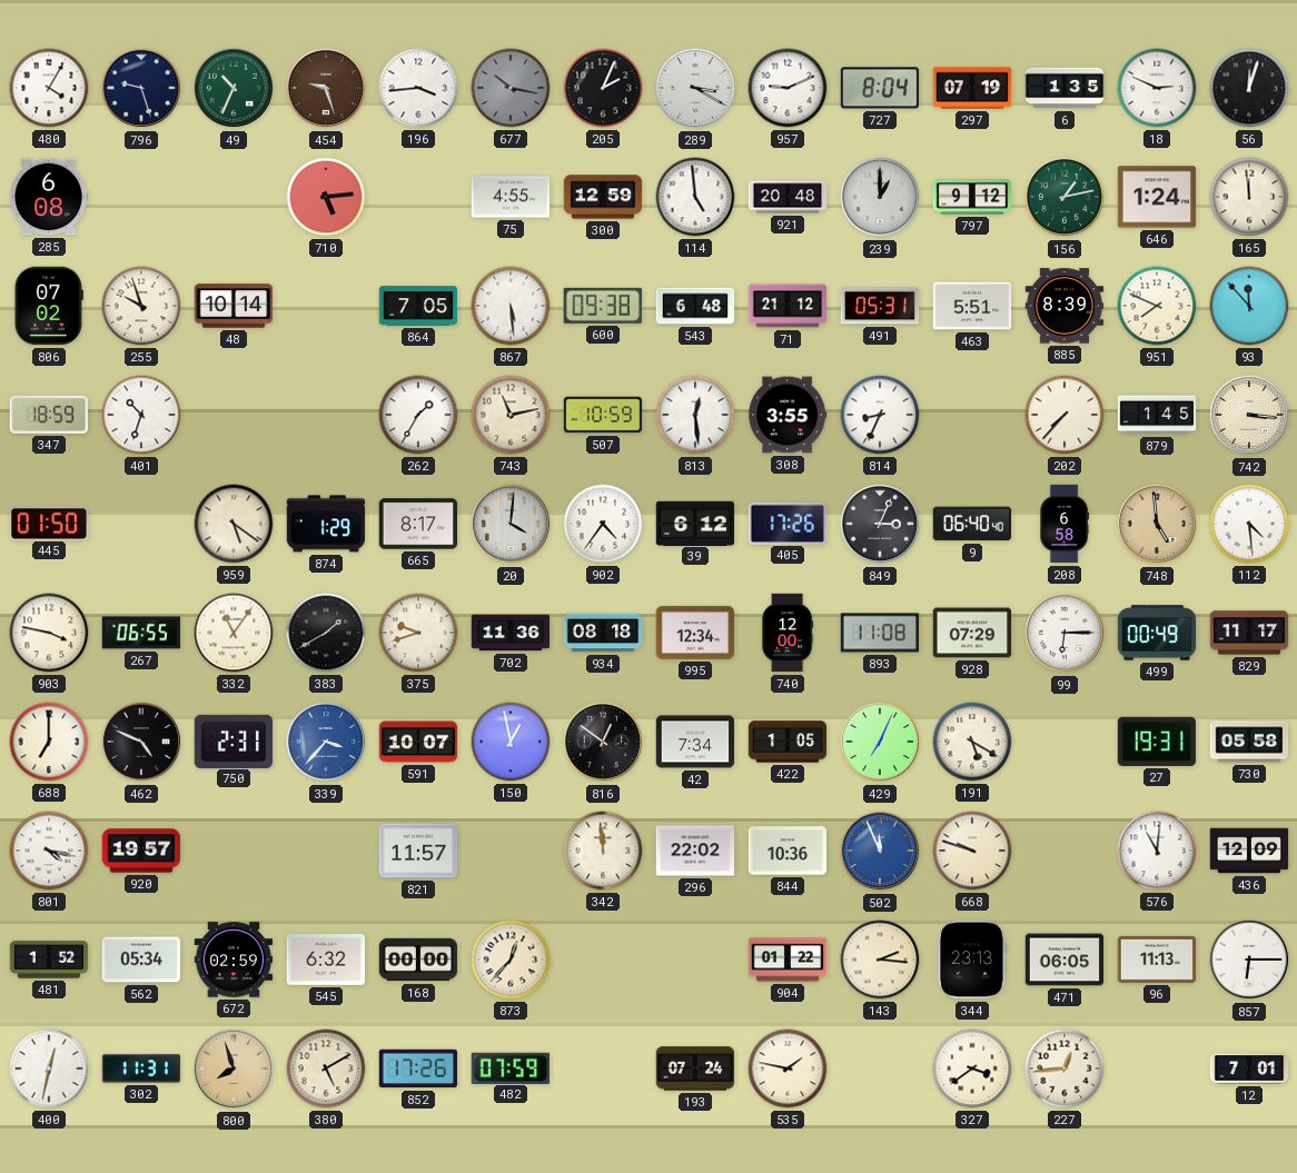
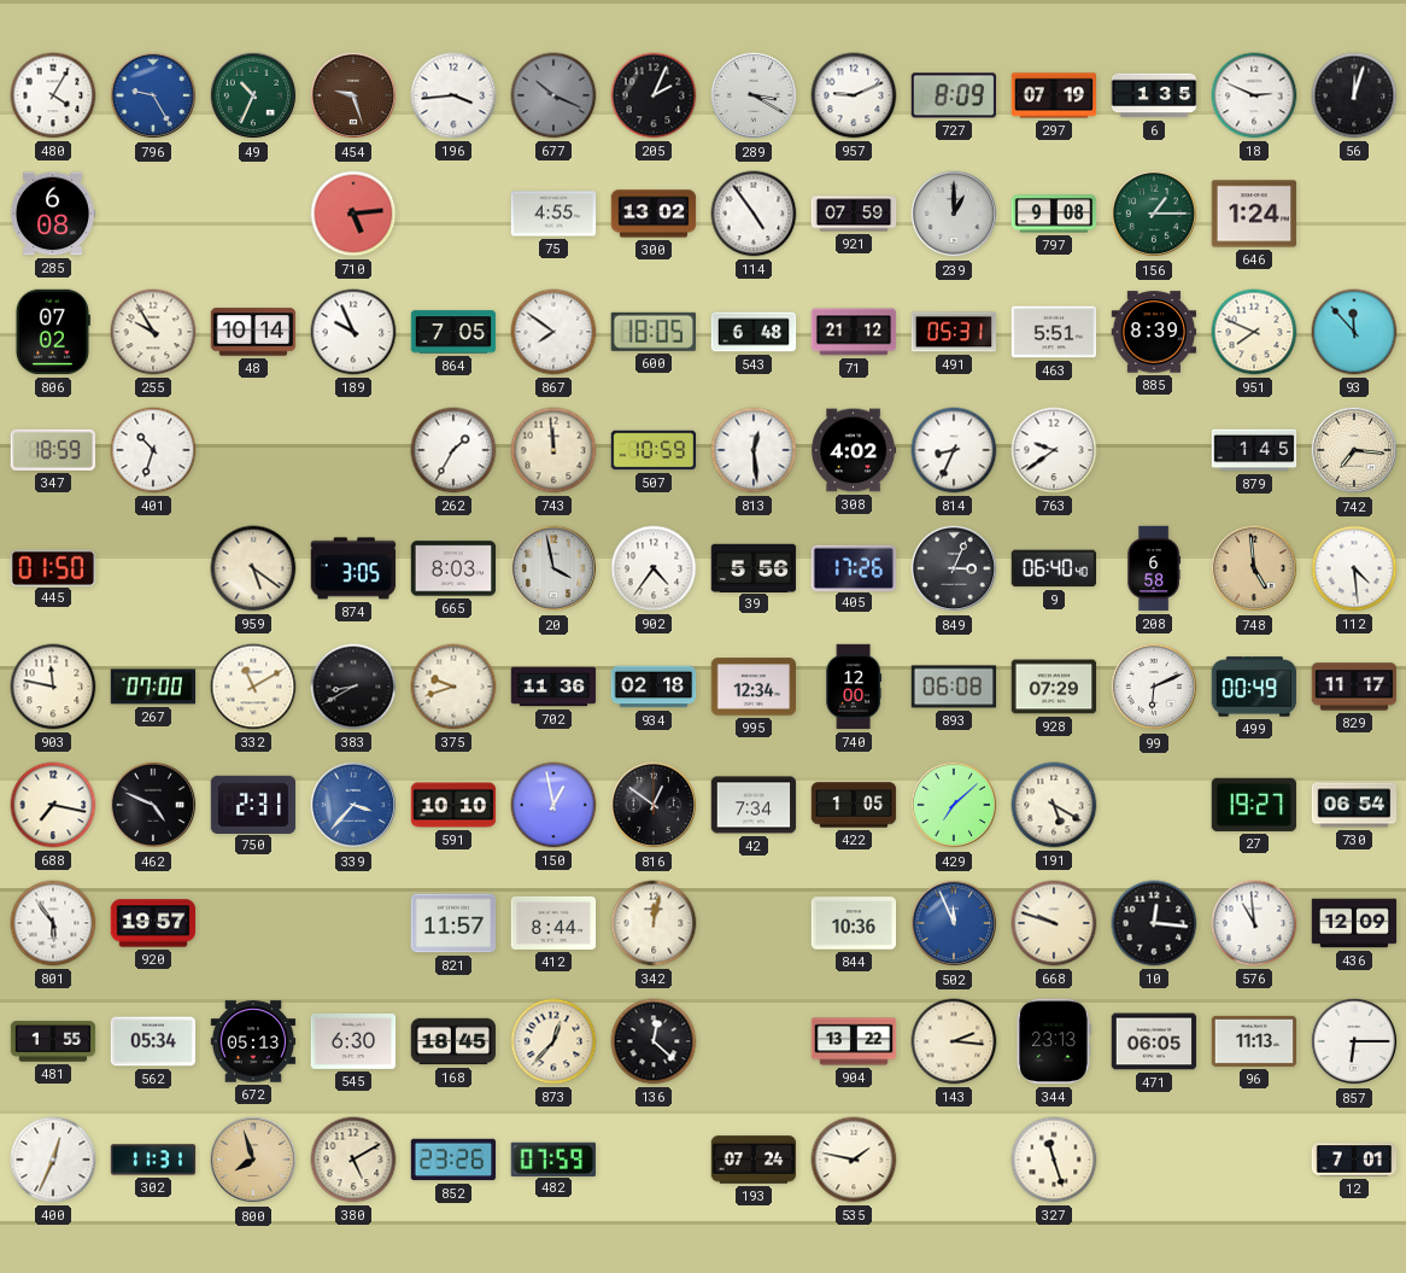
796: 9:27 -> 9:25 (153, 95)
796 dial: navy -> blue (153, 95)
677: 10:17 -> 10:19 (553, 95)
727: 8:04 -> 8:09 (954, 95)
300: 12:59 -> 13:02 (654, 214)
114: 4:59 -> 4:54 (754, 214)
921: 20:48 -> 07:59 (854, 214)
797: 9:12 -> 9:08 (1054, 214)
156: 1:13 -> 1:15 (1154, 214)
165: 11:59 -> none (1249, 197)
255: 9:57 -> 9:55 (153, 332)
189: none -> 9:56 (353, 332)
867: 5:29 -> 7:51 (553, 332)
600: 09:38 -> 18:05 (654, 332)
743: 11:13 -> 11:59 (553, 450)
308: 3:55 -> 4:02 (854, 450)
763: none -> 9:39 (1054, 450)
202: 7:37 -> none (1065, 415)
742: 3:16 -> 7:16 (1354, 450)
874: 1:29 -> 3:05 (353, 568)
665: 8:17 -> 8:03 (453, 568)
20: 4:01 -> 3:58 (553, 568)
39: 6:12 -> 5:56 (754, 567)
903: 3:47 -> 11:47 (53, 687)
267: 06:55 -> 07:00 (153, 687)
332: 11:06 -> 11:10 (253, 687)
383: 1:40 -> 8:40 (353, 687)
934: 08:18 -> 02:18 (654, 687)
893: 11:08 -> 06:08 (954, 687)
99: 6:15 -> 6:11 (1154, 687)
688: 7:00 -> 7:17 (53, 805)
591: 10:07 -> 10:10 (453, 805)
429: 7:04 -> 7:08 (954, 805)
27: 19:31 -> 19:27 (1254, 805)
730: 05:58 -> 06:54 (1354, 805)
801: 4:17 -> 5:54 (53, 923)
412: none -> 8:44 (553, 923)
342: 11:59 -> 12:02 (654, 923)
296: 22:02 -> none (695, 851)
10: none -> 12:16 (1154, 923)
576: 11:01 -> 10:59 (1254, 923)
481: 1:52 -> 1:55 (53, 1041)
672: 02:59 -> 05:13 (253, 1041)
545: 6:32 -> 6:30 (353, 1043)
168: 00:00 -> 18:45 (453, 1041)
136: none -> 12:22 (654, 1041)
904: 01:22 -> 13:22 (854, 1041)
400: 12:32 -> 12:34 (53, 1160)
852: 17:26 -> 23:26 (453, 1160)
327: 3:39 -> 11:27 (1054, 1160)
227: 12:44 -> none (1065, 1068)
